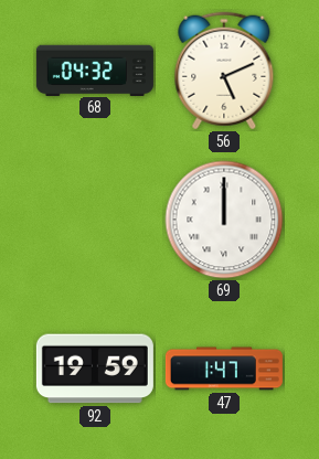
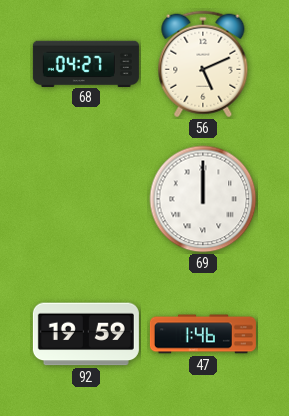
68: 04:32 -> 04:27 (86, 63)
47: 1:47 -> 1:46 (203, 334)
